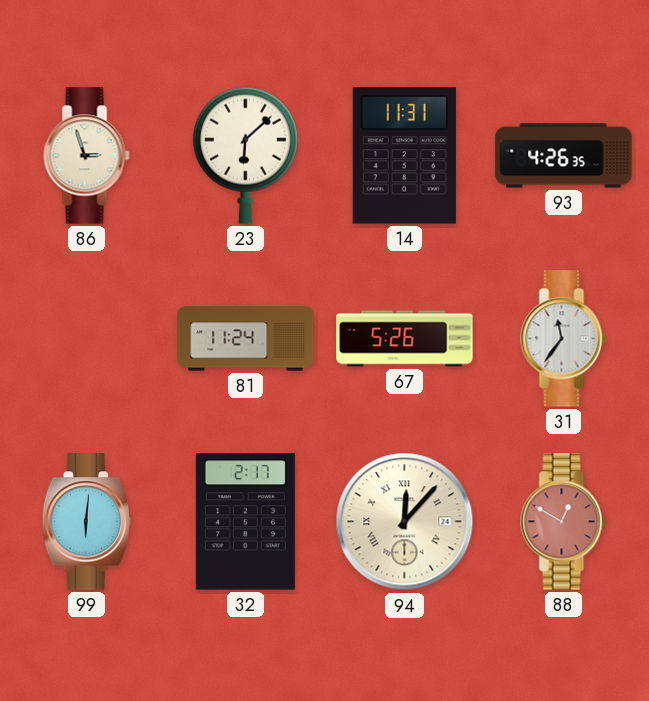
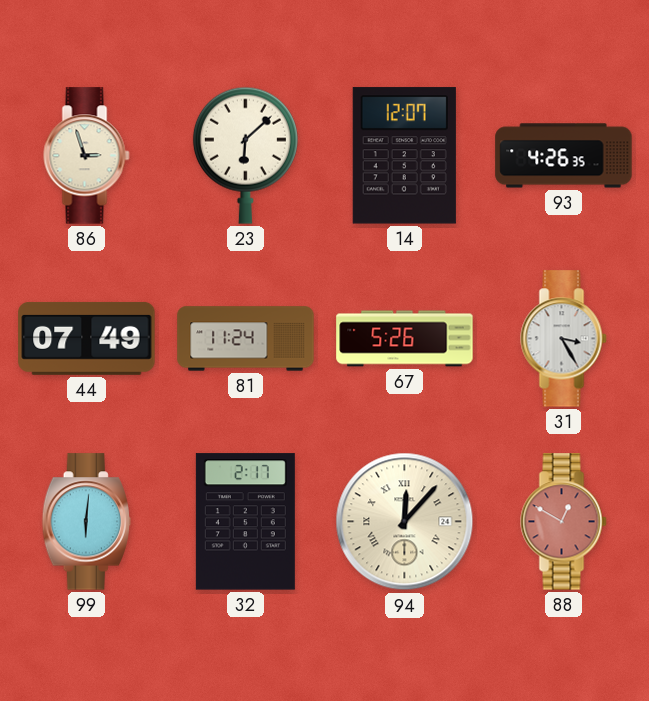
14: 11:31 -> 12:07 (404, 156)
44: none -> 07:49 (87, 338)
31: 11:36 -> 3:25 (564, 339)
